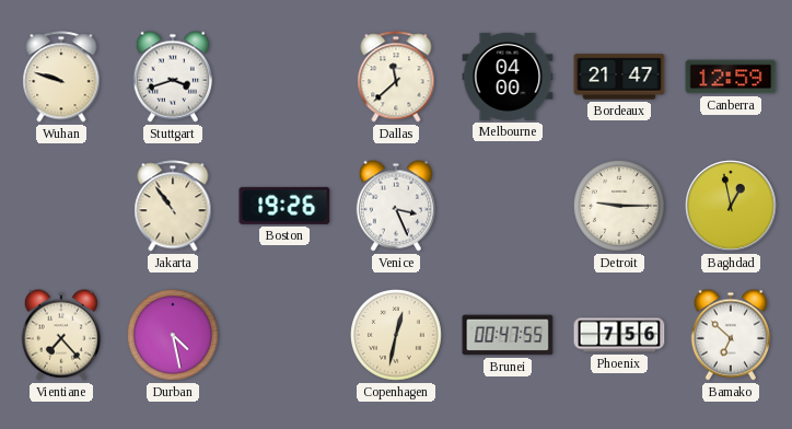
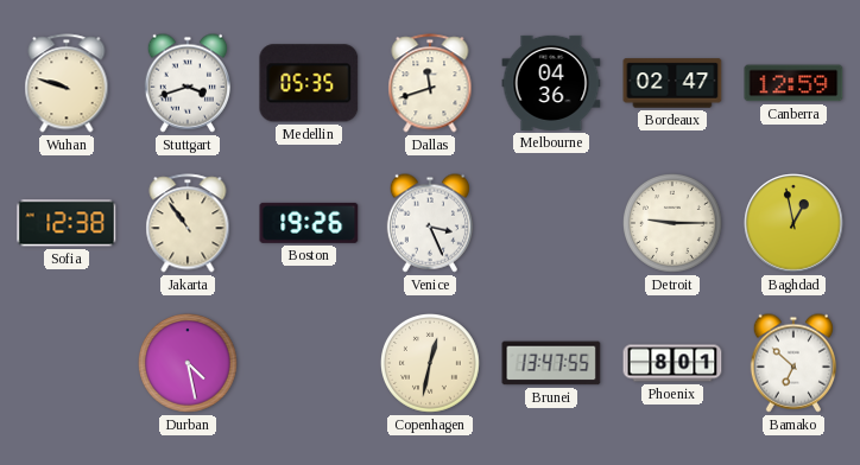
Medellin: none -> 05:35 (309, 83)
Dallas: 11:38 -> 11:42 (430, 83)
Melbourne: 04:00 -> 04:36 (551, 83)
Bordeaux: 21:47 -> 02:47 (672, 83)
Sofia: none -> 12:38 (67, 223)
Vientiane: 7:23 -> none (60, 335)
Brunei: 00:47 -> 13:47 (551, 363)
Phoenix: 7:56 -> 8:01 (672, 363)
